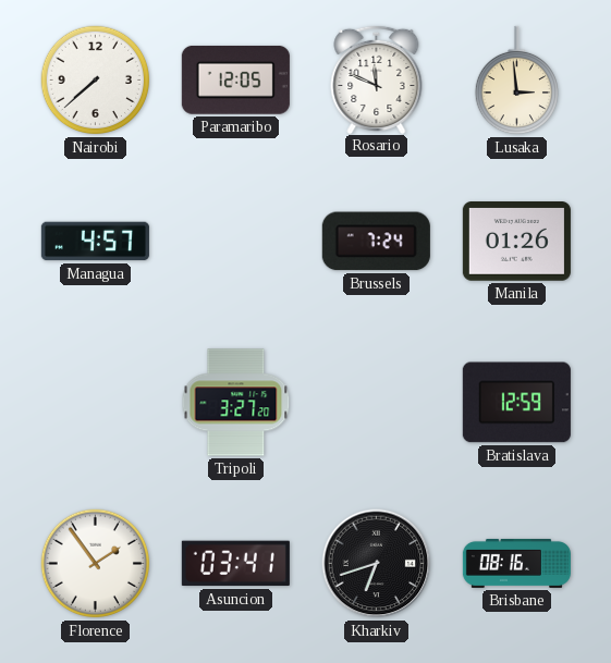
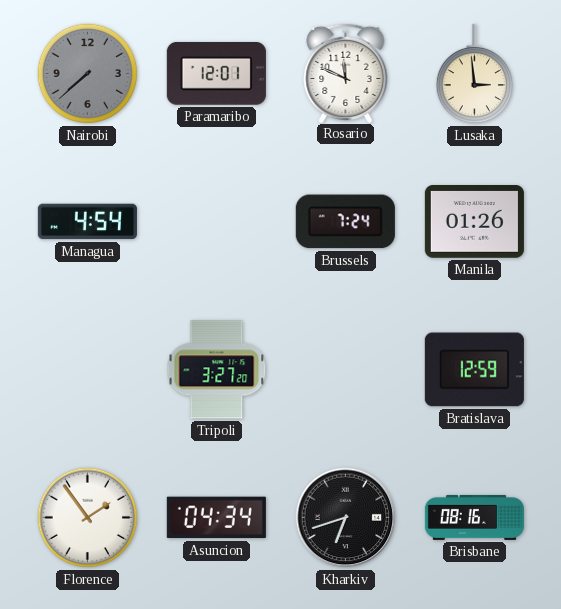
Nairobi dial: white -> grey (88, 74)
Paramaribo: 12:05 -> 12:01 (216, 73)
Managua: 4:57 -> 4:54 (87, 222)
Asuncion: 03:41 -> 04:34 (216, 518)
